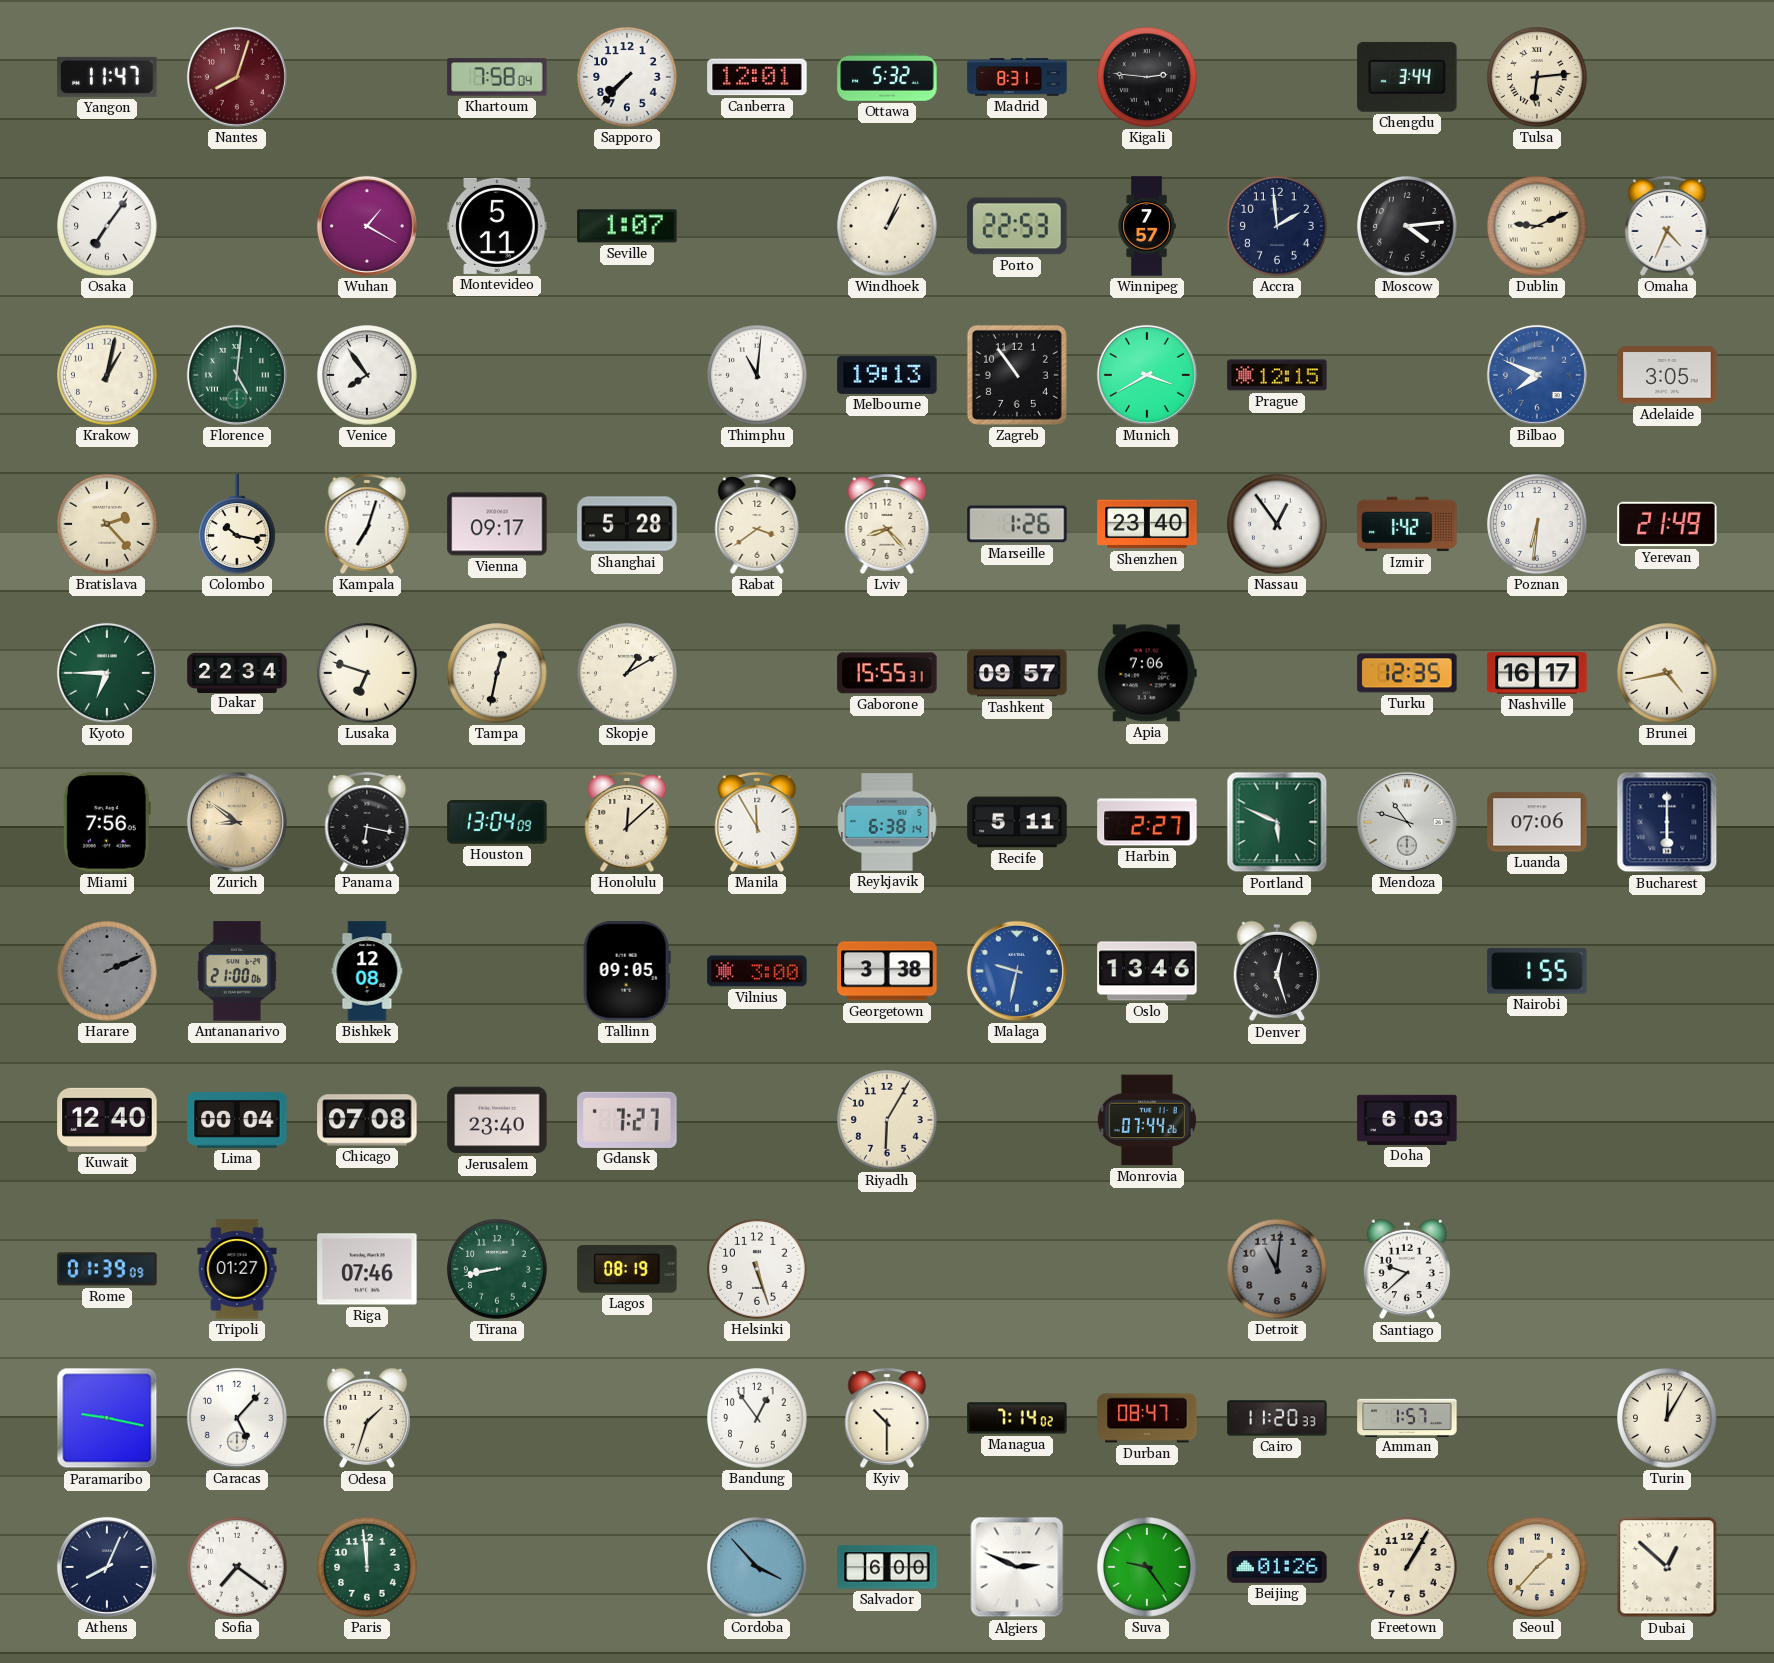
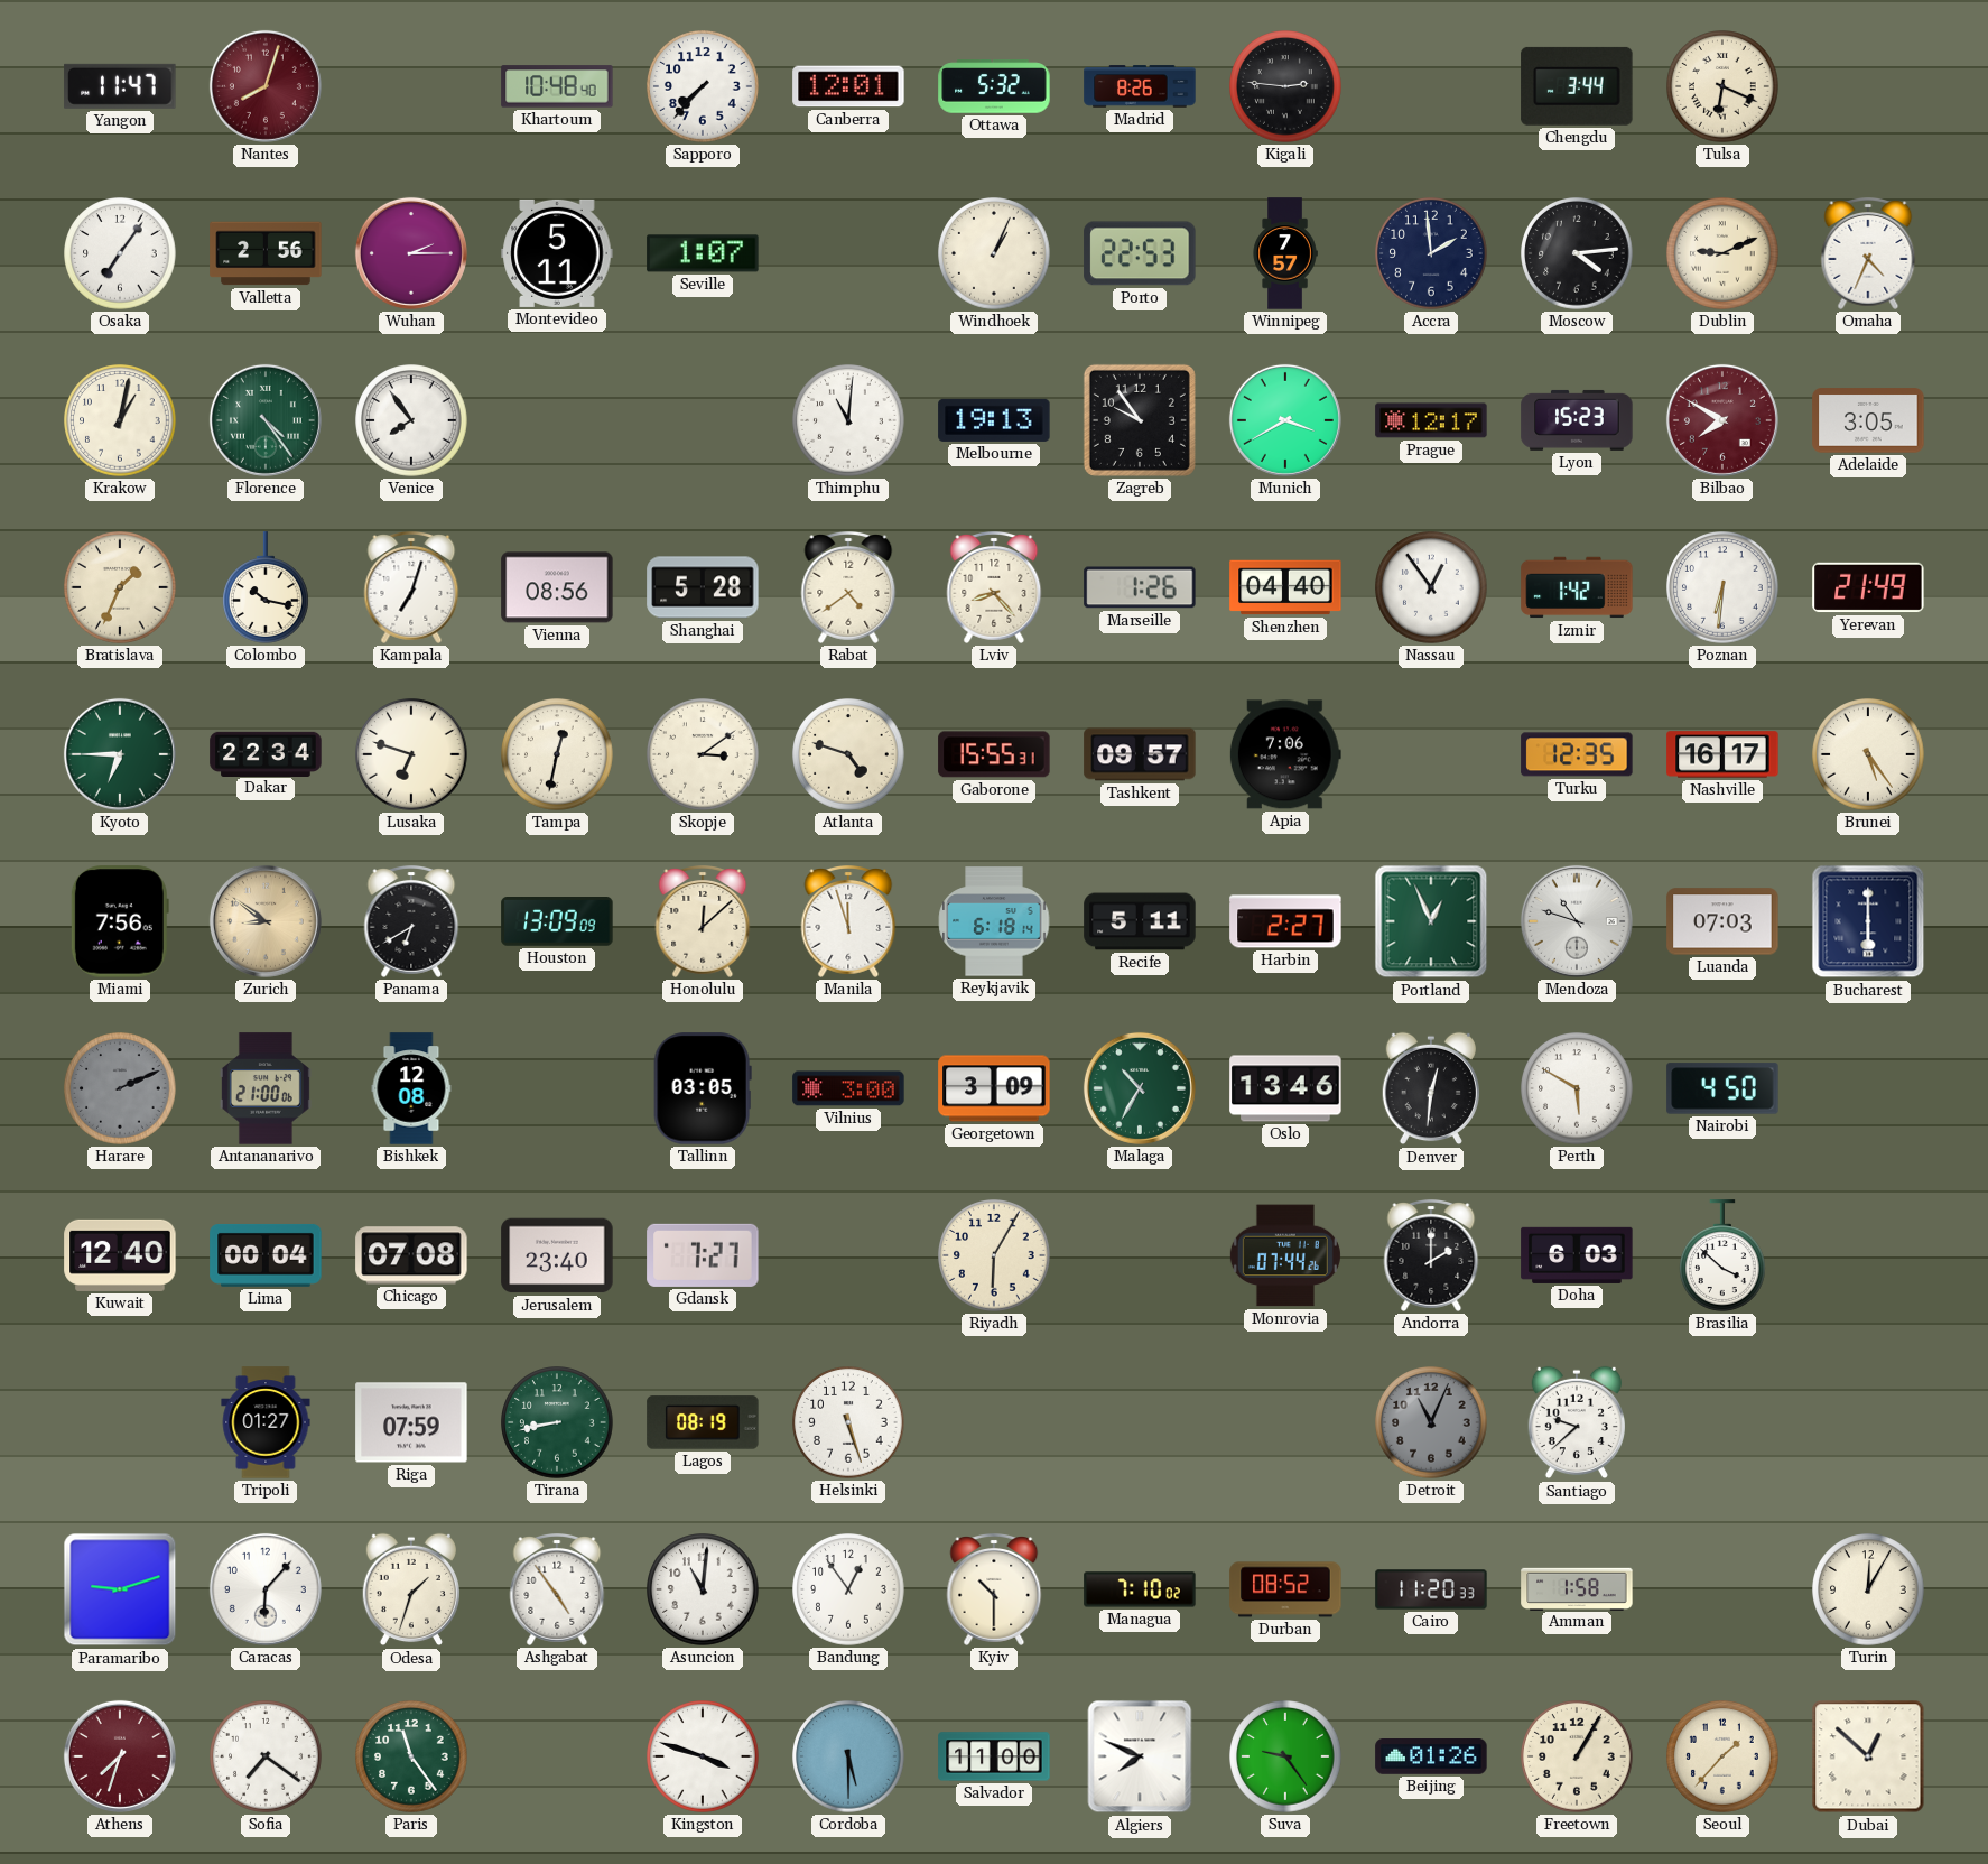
Khartoum: 7:58 -> 10:48 (557, 86)
Madrid: 8:31 -> 8:26 (1140, 86)
Tulsa: 6:14 -> 6:19 (1722, 86)
Valletta: none -> 2:56 (266, 253)
Wuhan: 1:20 -> 2:15 (411, 253)
Florence: 5:01 -> 4:24 (266, 420)
Zagreb: 10:54 -> 9:54 (1140, 420)
Prague: 12:15 -> 12:17 (1431, 420)
Lyon: none -> 15:23 (1577, 420)
Bilbao: 7:49 -> 7:50 (1722, 420)
Bilbao dial: blue -> burgundy (1722, 420)
Bratislava: 2:23 -> 1:34 (120, 587)
Vienna: 09:17 -> 08:56 (557, 587)
Rabat: 3:39 -> 4:39 (848, 588)
Shenzhen: 23:40 -> 04:40 (1285, 587)
Skopje: 1:10 -> 3:09 (703, 754)
Atlanta: none -> 4:48 (848, 754)
Brunei: 4:43 -> 5:24 (1868, 754)
Panama: 6:17 -> 6:40 (411, 922)
Houston: 13:04 -> 13:09 (557, 922)
Manila: 11:55 -> 11:57 (848, 922)
Reykjavik: 6:38 -> 6:18 (994, 921)
Portland: 5:49 -> 12:56 (1431, 921)
Luanda: 07:06 -> 07:03 (1722, 921)
Tallinn: 09:05 -> 03:05 (703, 1088)
Georgetown: 3:38 -> 3:09 (994, 1088)
Malaga: 9:32 -> 10:35 (1140, 1088)
Malaga dial: blue -> green (1140, 1088)
Denver: 12:27 -> 12:31 (1431, 1088)
Perth: none -> 5:50 (1577, 1088)
Nairobi: 1:55 -> 4:50 (1722, 1088)
Andorra: none -> 2:00 (1431, 1256)
Brasilia: none -> 3:52 (1724, 1255)
Rome: 01:39 -> none (107, 1269)
Riga: 07:46 -> 07:59 (411, 1422)
Detroit: 11:01 -> 11:04 (1431, 1422)
Paramaribo: 9:17 -> 9:12 (120, 1589)
Caracas: 5:07 -> 6:07 (266, 1589)
Ashgabat: none -> 4:54 (557, 1591)
Asuncion: none -> 11:01 (703, 1589)
Managua: 7:14 -> 7:10 (1140, 1589)
Durban: 08:47 -> 08:52 (1285, 1589)
Amman: 1:57 -> 1:58 (1577, 1588)
Athens: 8:04 -> 7:33 (120, 1756)
Athens dial: navy -> burgundy (120, 1756)
Paris: 11:59 -> 11:24 (411, 1756)
Kingston: none -> 3:48 (703, 1756)
Cordoba: 3:53 -> 5:30 (848, 1756)
Salvador: 6:00 -> 11:00 (994, 1756)
Algiers: 2:49 -> 7:49 (1140, 1756)
